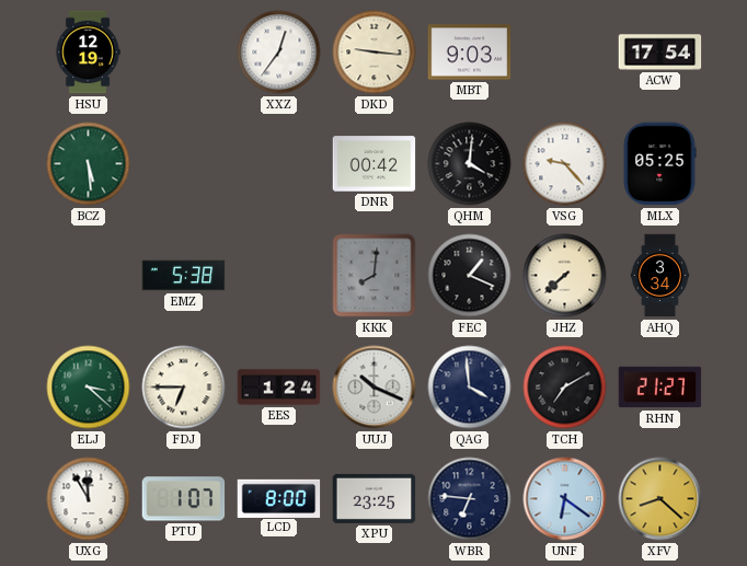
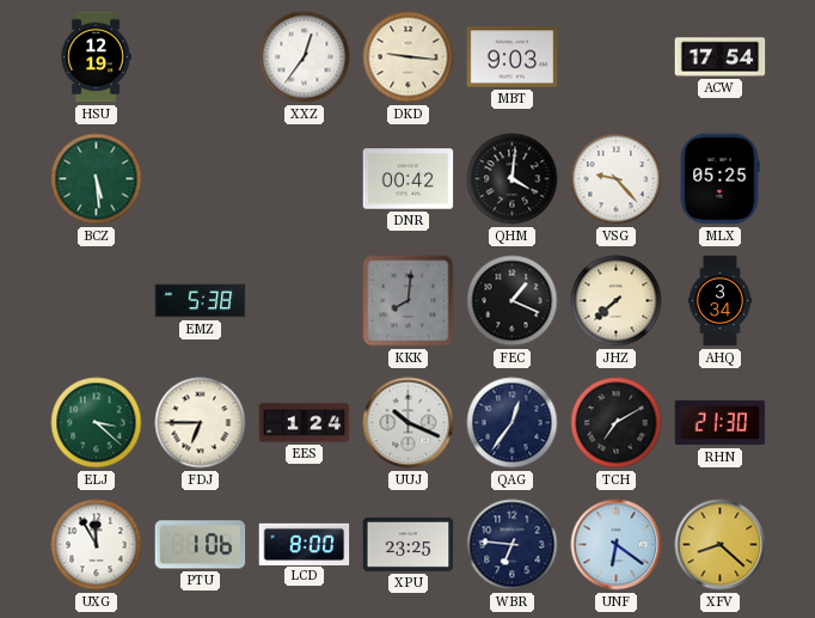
QAG: 3:59 -> 12:36 (513, 423)
RHN: 21:27 -> 21:30 (721, 423)
PTU: 1:07 -> 1:06 (201, 545)
